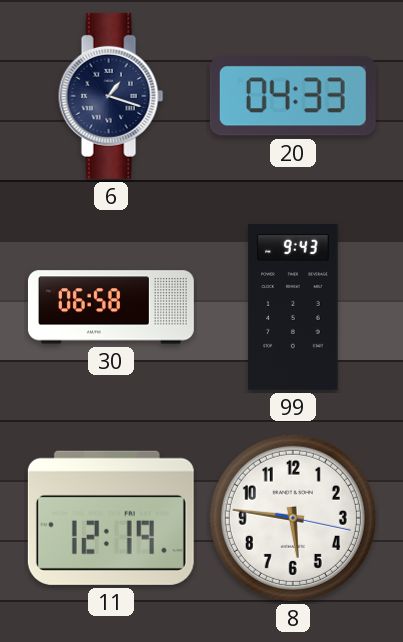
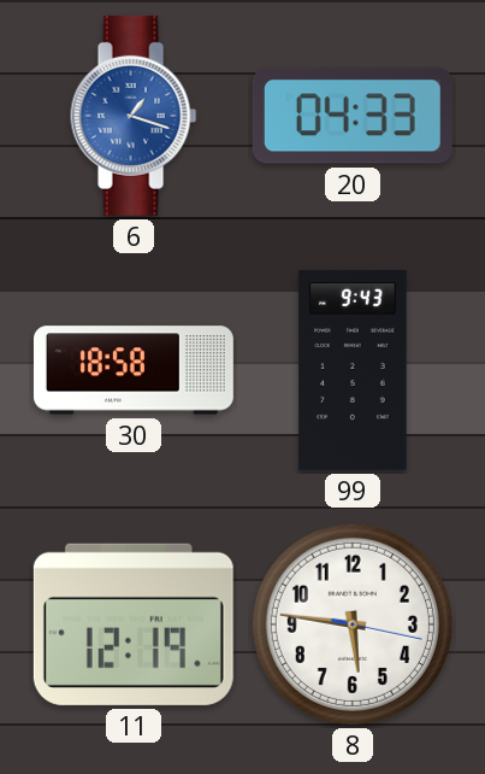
6 dial: navy -> blue (134, 116)
30: 06:58 -> 18:58 (134, 370)
